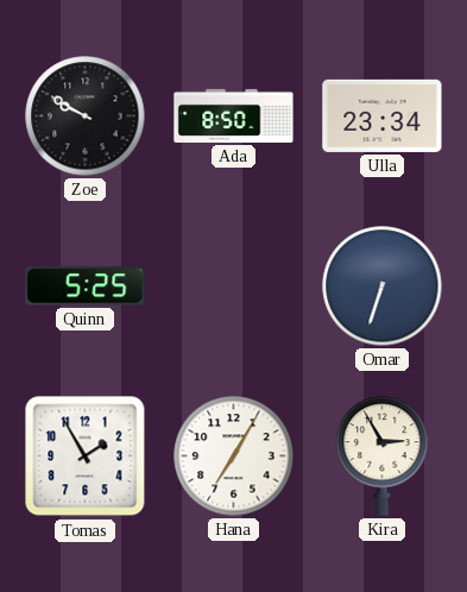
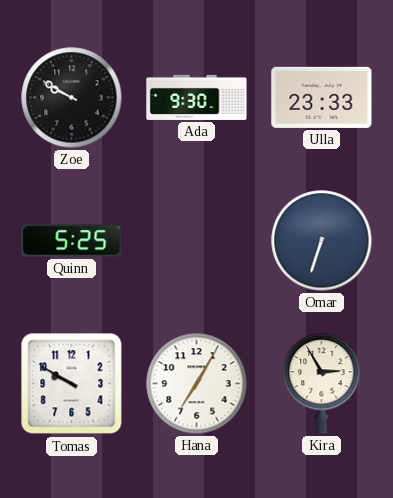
Ada: 8:50 -> 9:30 (197, 97)
Ulla: 23:34 -> 23:33 (322, 97)
Tomas: 1:55 -> 9:50 (72, 384)
